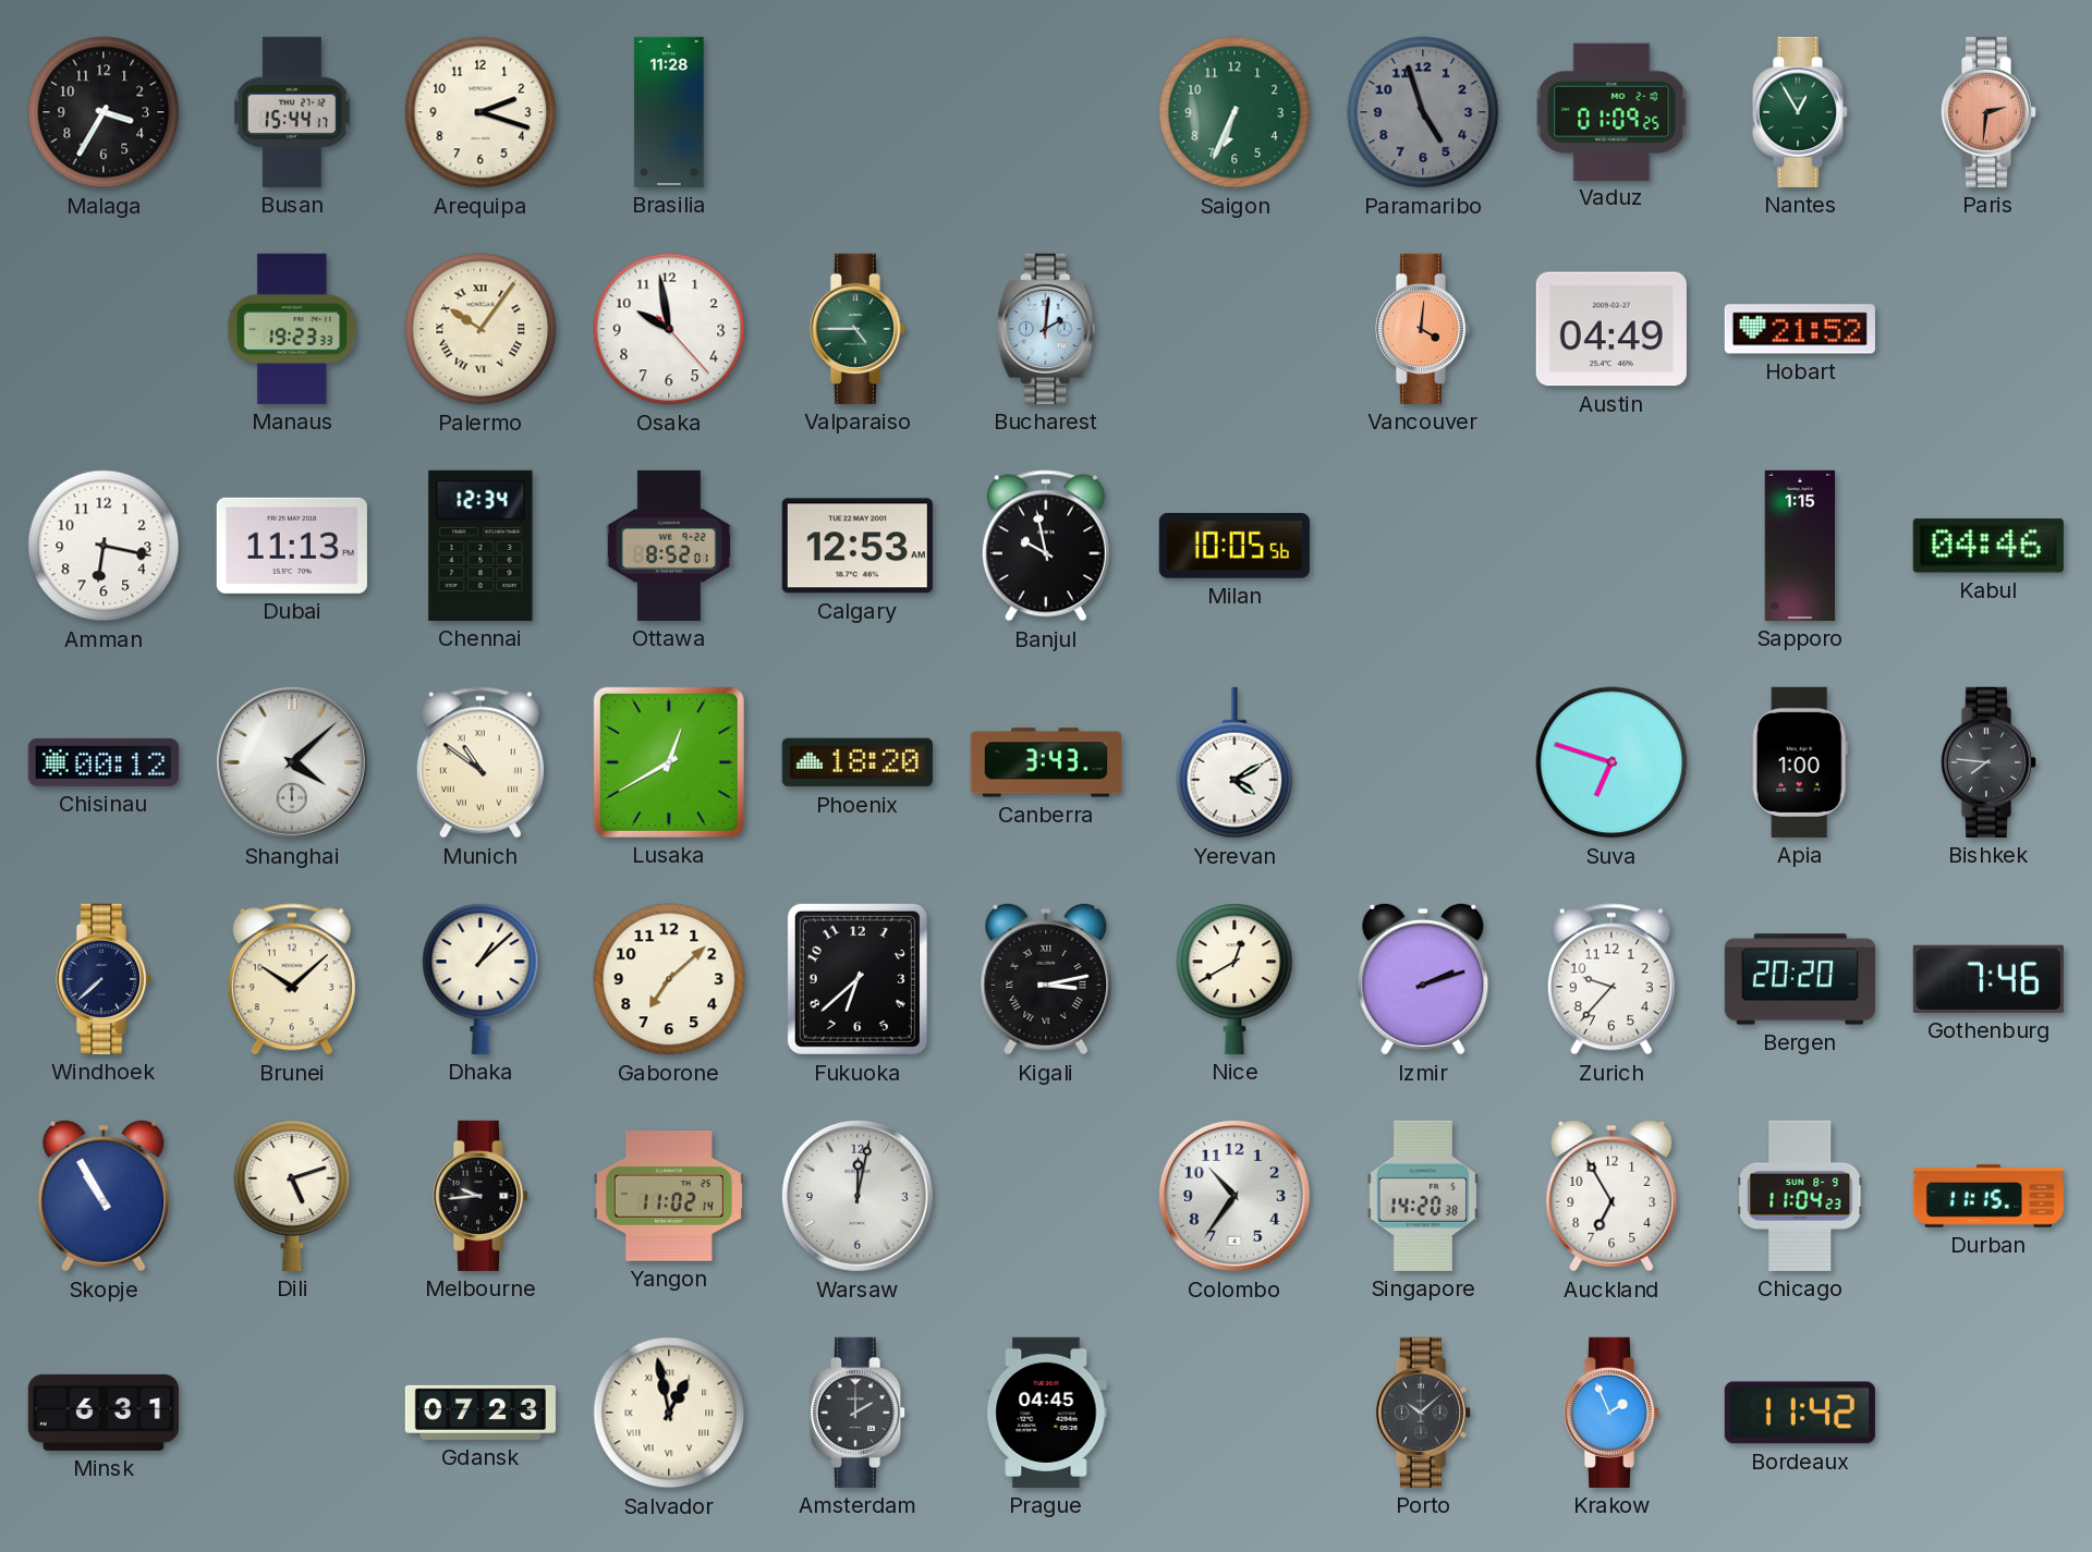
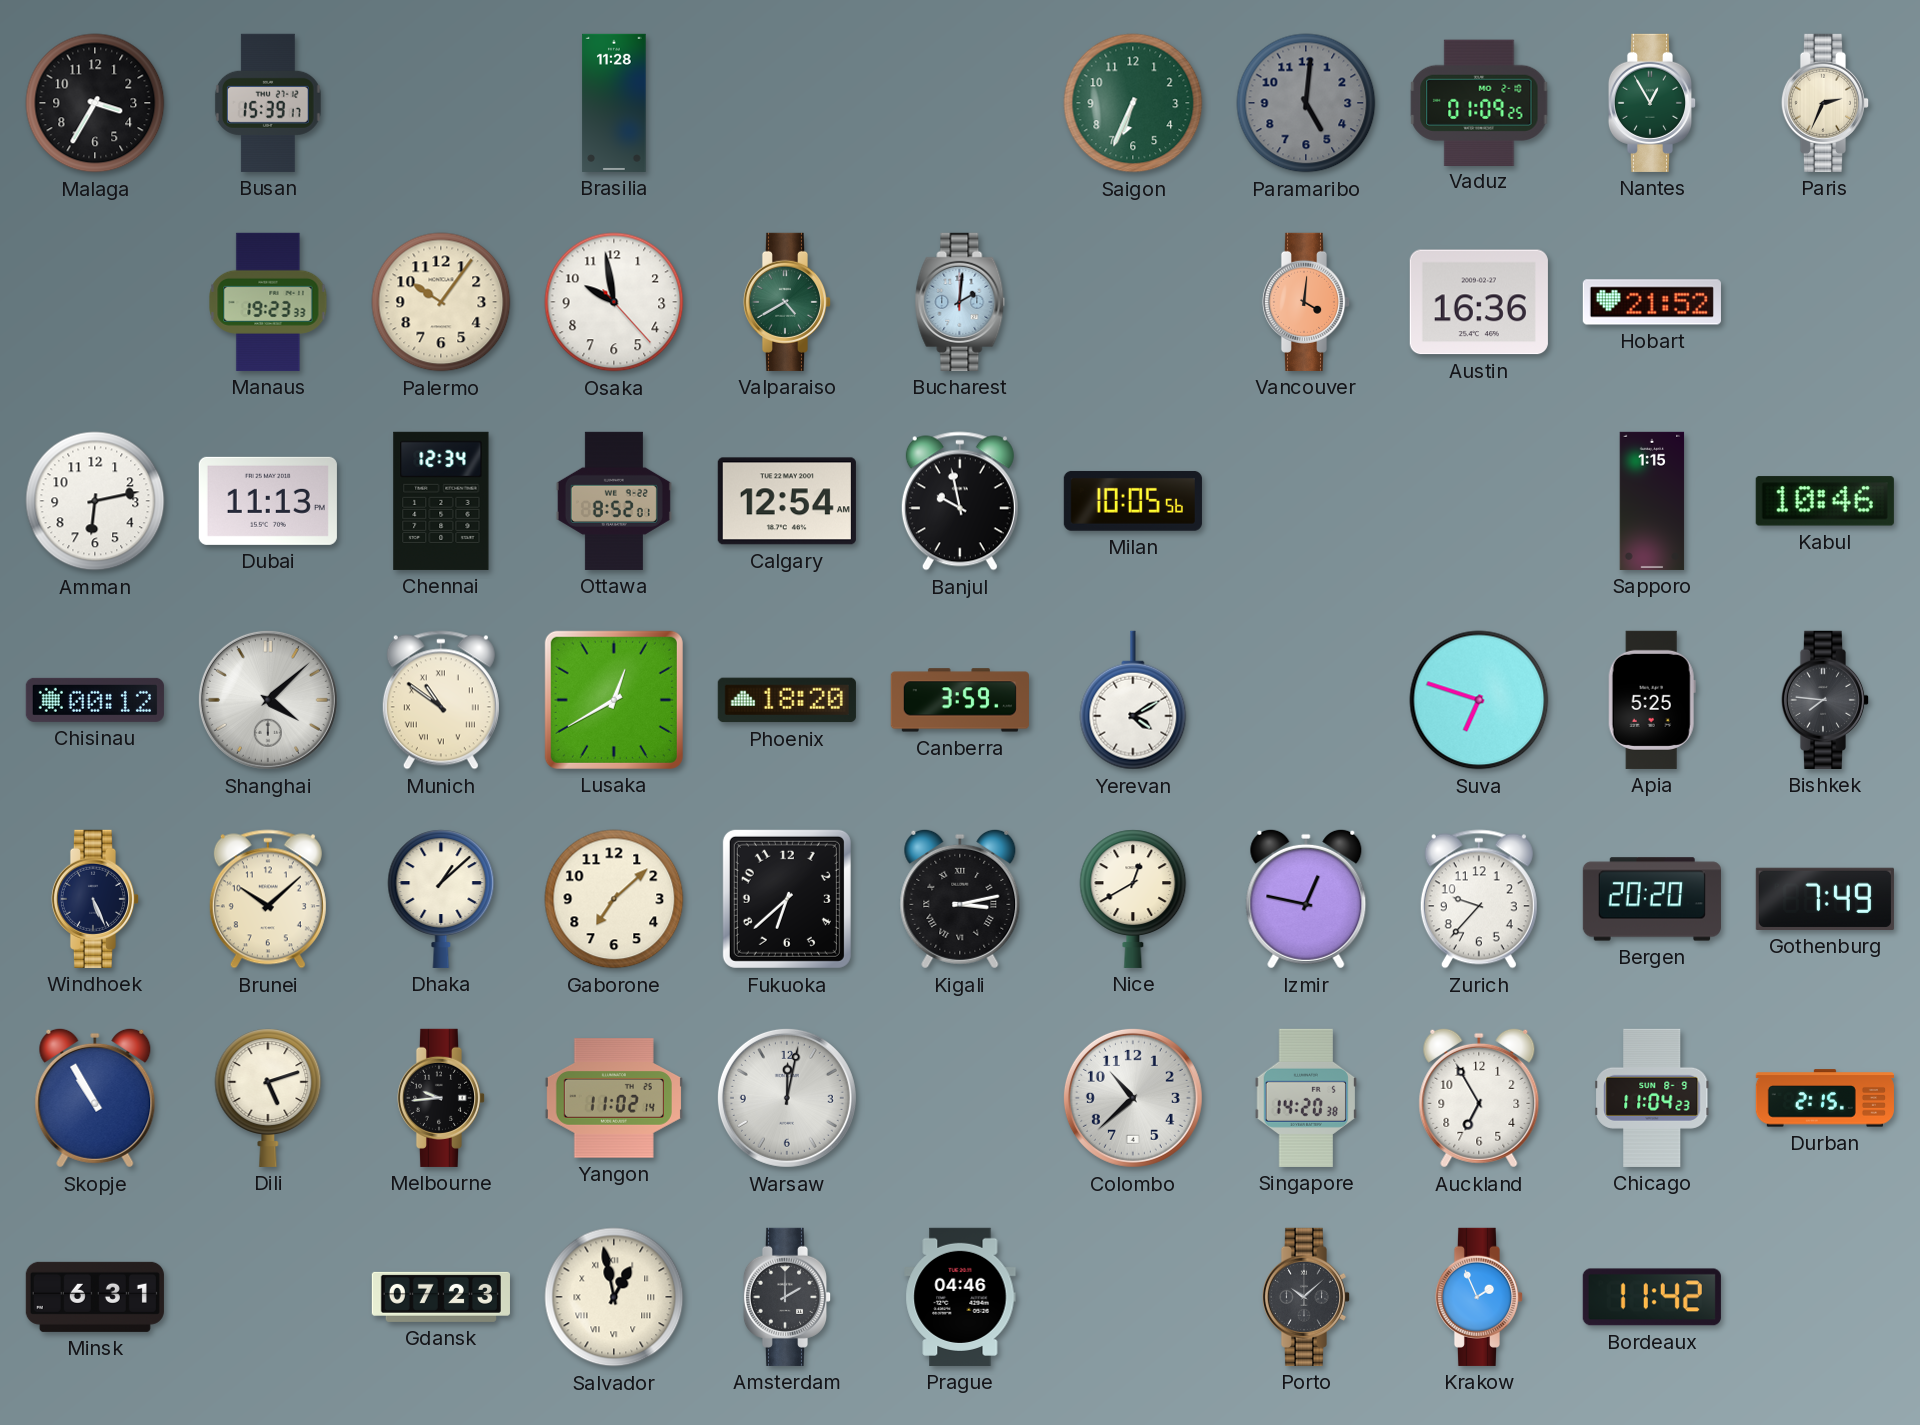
Busan: 15:44 -> 15:39 (268, 103)
Arequipa: 2:18 -> none (481, 112)
Paramaribo: 4:57 -> 5:01 (1306, 103)
Paris: 2:31 -> 2:34 (1825, 103)
Paris dial: salmon -> cream (1825, 103)
Palermo numerals: Roman -> Arabic (441, 302)
Valparaiso: 4:45 -> 4:40 (787, 302)
Austin: 04:49 -> 16:36 (1479, 302)
Amman: 6:17 -> 6:13 (95, 501)
Calgary: 12:53 -> 12:54 (787, 501)
Kabul: 04:46 -> 10:46 (1825, 501)
Canberra: 3:43 -> 3:59 (960, 700)
Apia: 1:00 -> 5:25 (1652, 700)
Windhoek: 7:38 -> 5:26 (95, 899)
Izmir: 2:12 -> 12:47 (1306, 899)
Gothenburg: 7:46 -> 7:49 (1825, 899)
Colombo: 10:36 -> 10:38 (1133, 1098)
Durban: 11:15 -> 2:15 (1825, 1098)
Prague: 04:45 -> 04:46 (960, 1297)
